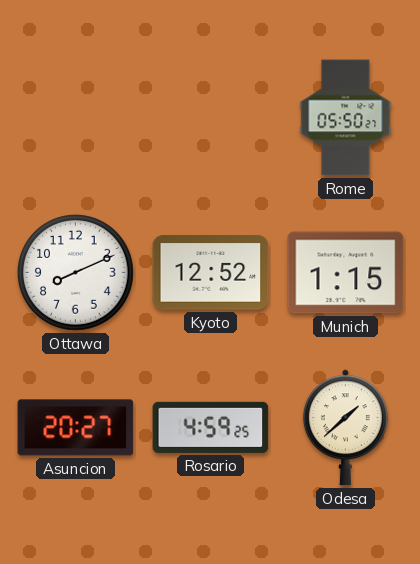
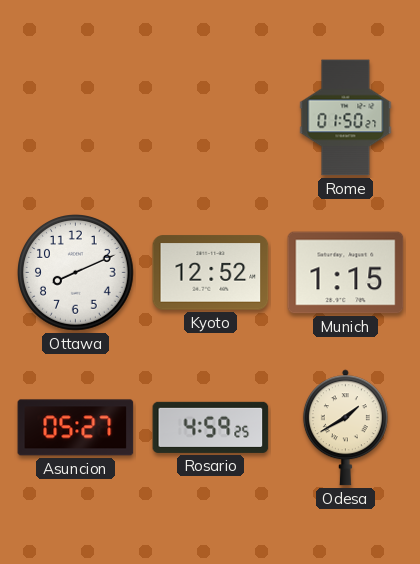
Rome: 05:50 -> 01:50 (346, 118)
Asuncion: 20:27 -> 05:27 (76, 428)
Odesa: 1:38 -> 1:40 (345, 428)
